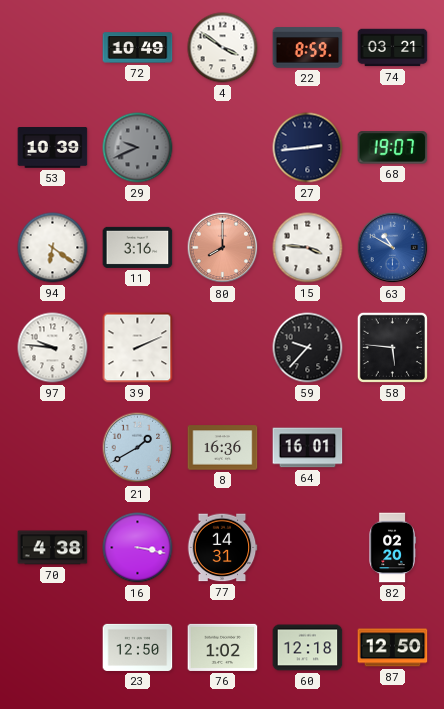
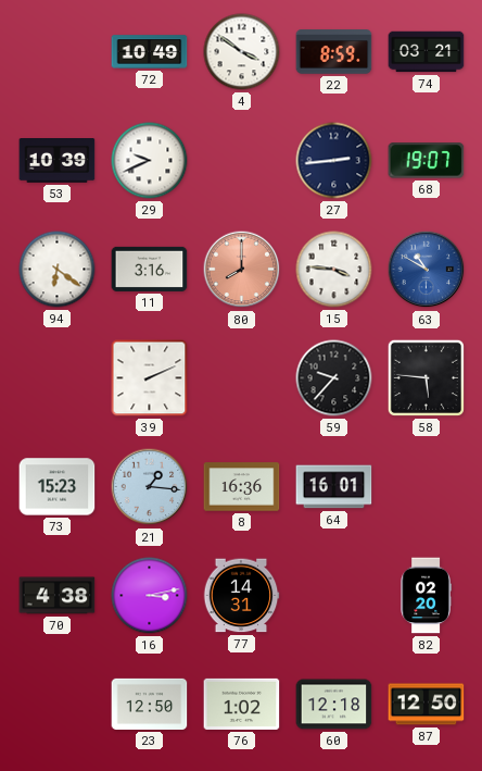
29 dial: grey -> white (150, 161)
97: 9:46 -> none (53, 348)
73: none -> 15:23 (58, 487)
21: 1:40 -> 1:16 (150, 487)
16: 3:17 -> 3:13 (150, 596)
